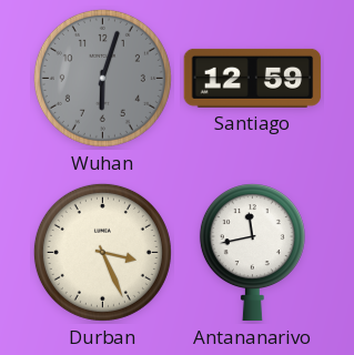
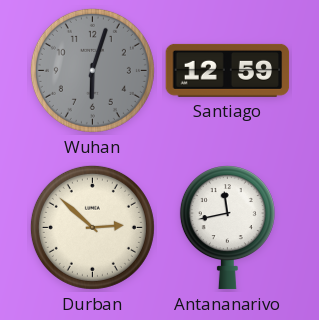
Durban: 3:26 -> 2:52 (92, 227)
